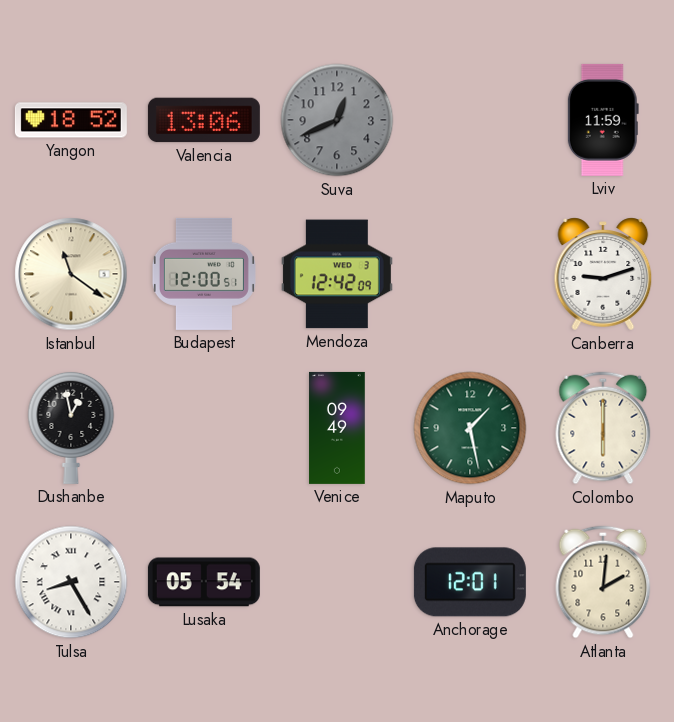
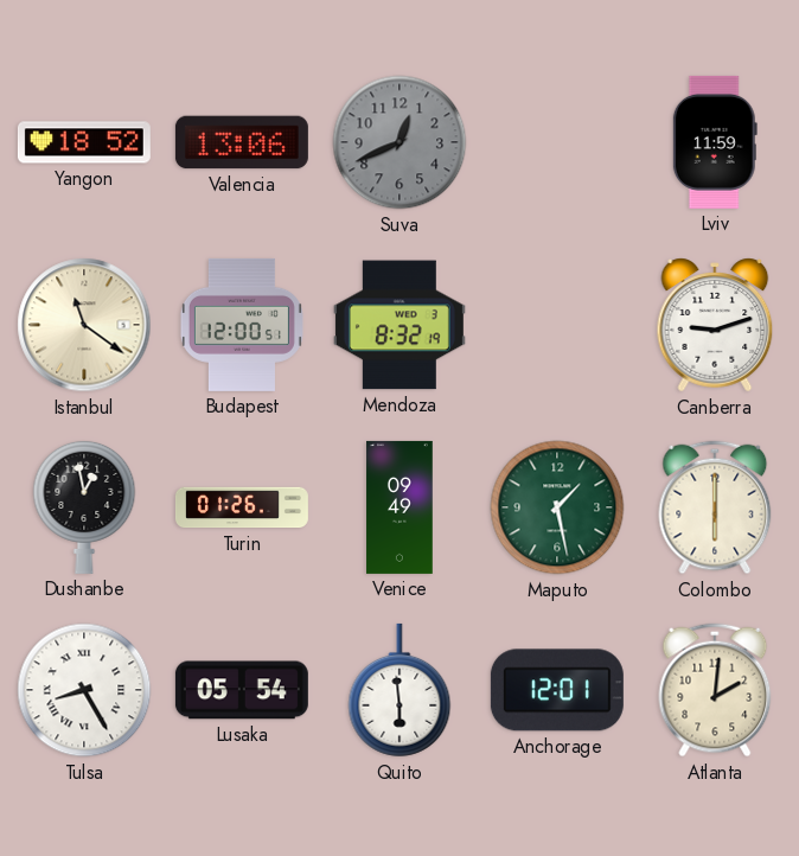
Mendoza: 12:42 -> 8:32 (399, 325)
Turin: none -> 01:26 (242, 507)
Quito: none -> 5:59 (399, 690)
